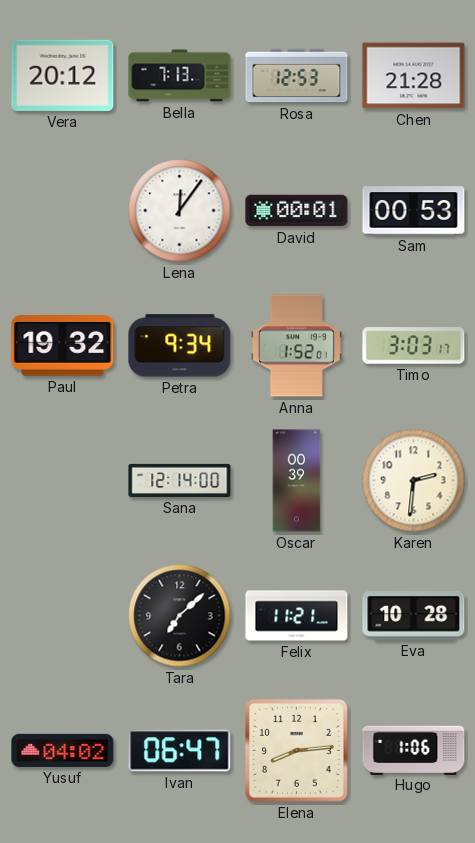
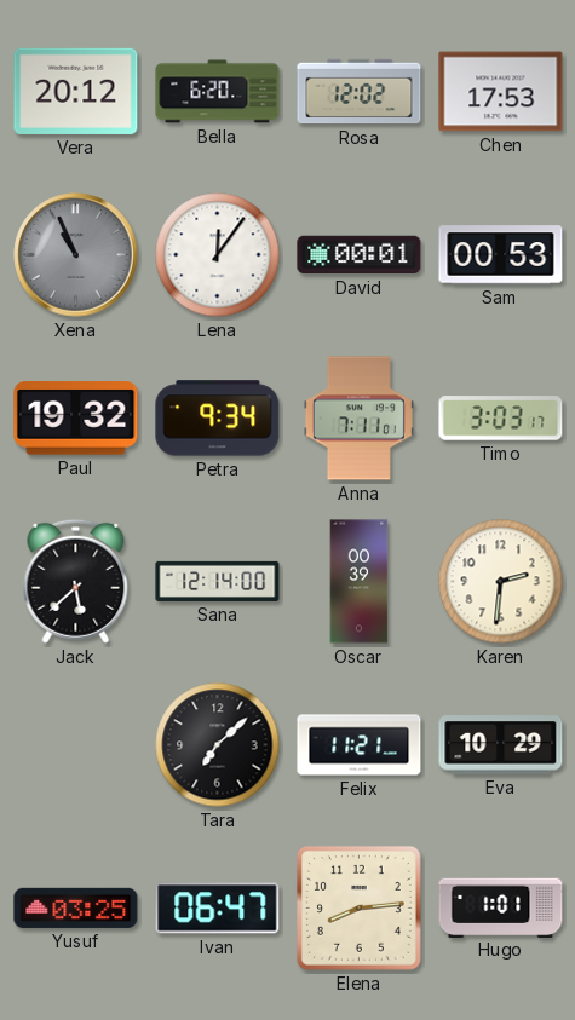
Bella: 7:13 -> 6:20 (218, 92)
Rosa: 12:53 -> 12:02 (360, 92)
Chen: 21:28 -> 17:53 (501, 92)
Xena: none -> 10:56 (76, 255)
Anna: 1:52 -> 7:11 (358, 419)
Jack: none -> 5:38 (76, 581)
Eva: 10:28 -> 10:29 (501, 745)
Yusuf: 04:02 -> 03:25 (76, 907)
Hugo: 1:06 -> 1:01 (501, 907)
